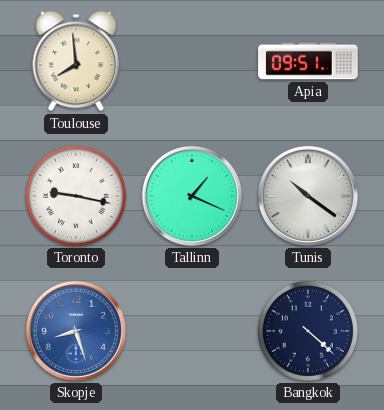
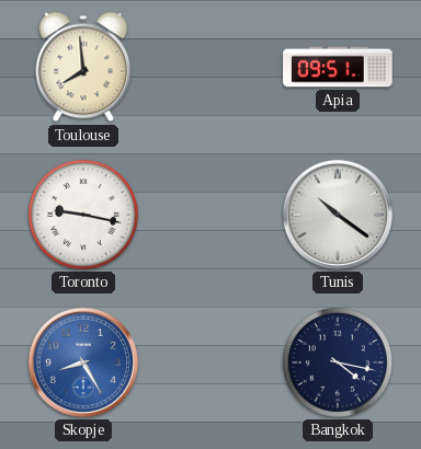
Tallinn: 1:19 -> none (192, 196)
Skopje: 8:27 -> 8:25 (83, 362)
Bangkok: 4:22 -> 4:17 (338, 362)
